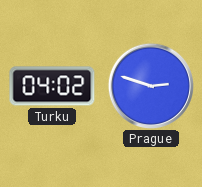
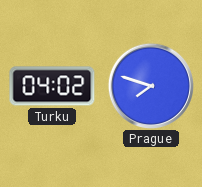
Prague: 2:48 -> 7:48 (150, 85)
